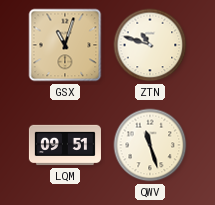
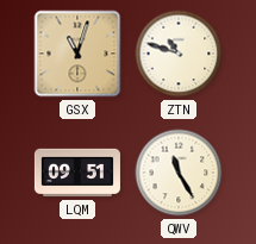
QWV: 11:27 -> 11:25 (179, 173)
